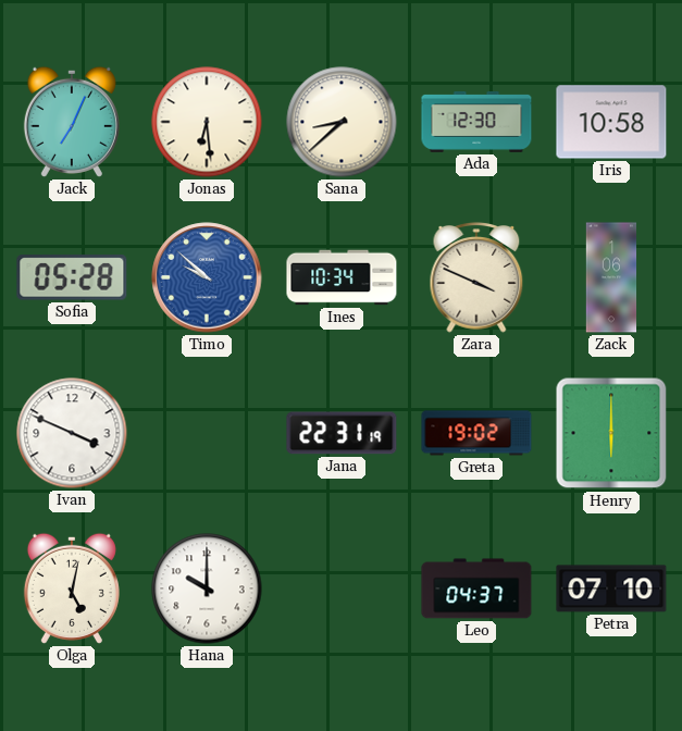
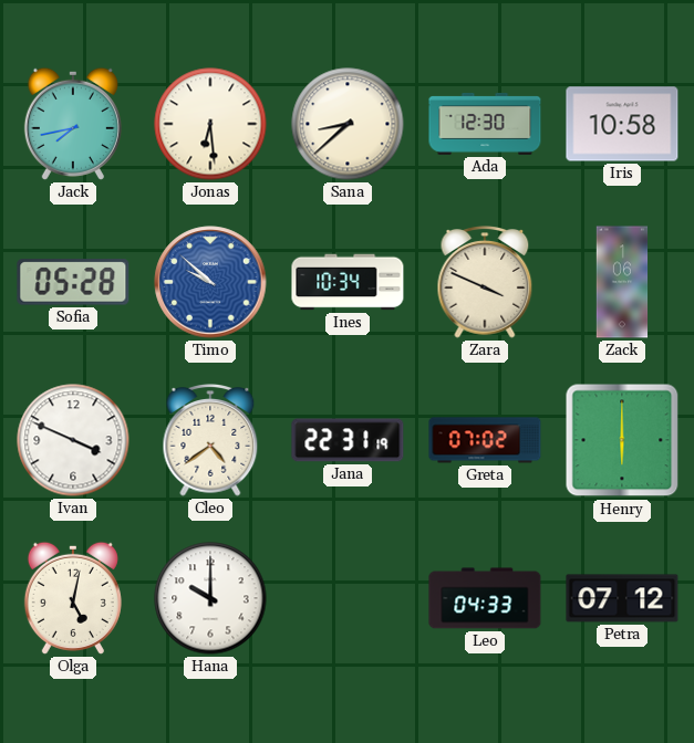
Jack: 7:04 -> 7:43 (73, 124)
Cleo: none -> 4:39 (210, 440)
Greta: 19:02 -> 07:02 (485, 440)
Leo: 04:37 -> 04:33 (485, 598)
Petra: 07:10 -> 07:12 (622, 598)
